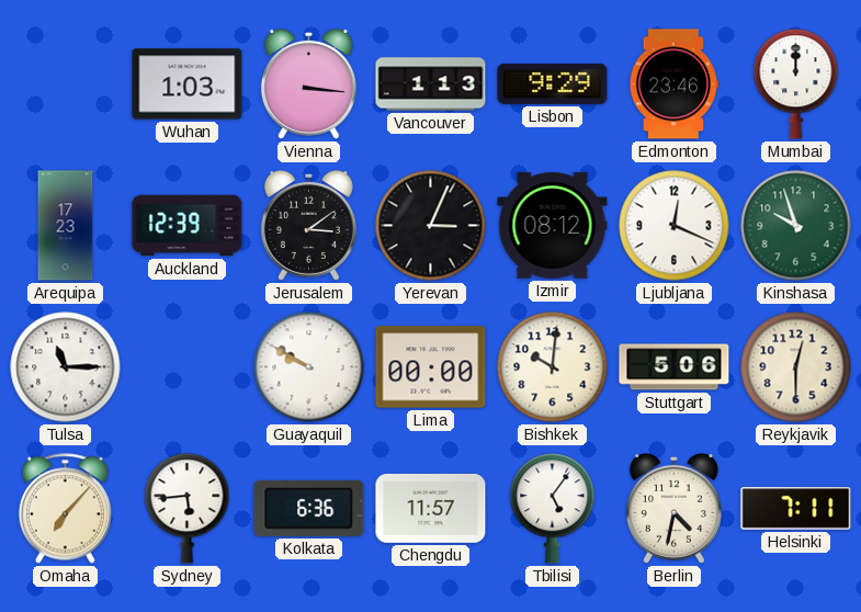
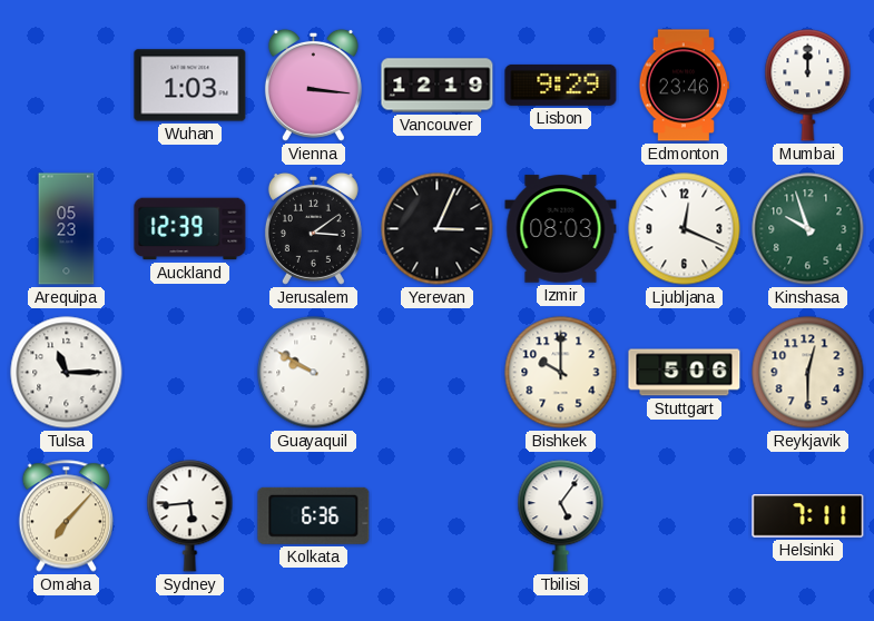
Vancouver: 1:13 -> 12:19 (438, 86)
Arequipa: 17:23 -> 05:23 (67, 229)
Izmir: 08:12 -> 08:03 (561, 229)
Lima: 00:00 -> none (431, 367)
Bishkek: 10:01 -> 10:00 (561, 373)
Chengdu: 11:57 -> none (431, 508)
Berlin: 4:32 -> none (673, 508)
